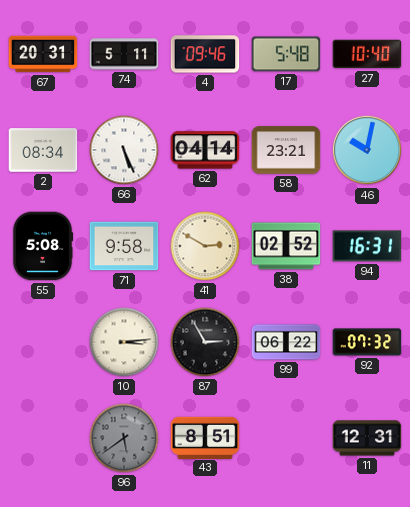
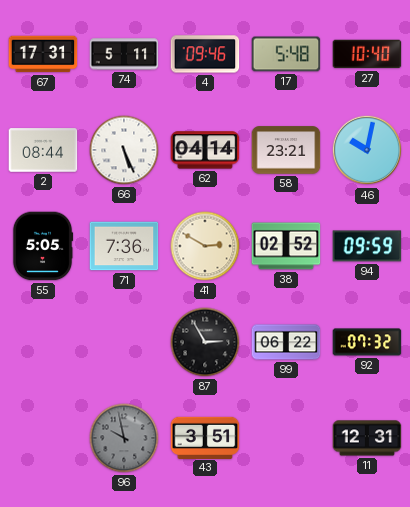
67: 20:31 -> 17:31 (43, 54)
2: 08:34 -> 08:44 (43, 150)
55: 5:08 -> 5:05 (43, 246)
71: 9:58 -> 7:36 (124, 246)
94: 16:31 -> 09:59 (367, 246)
10: 3:14 -> none (124, 342)
96: 5:39 -> 9:58 (124, 438)
43: 8:51 -> 3:51 (205, 437)
